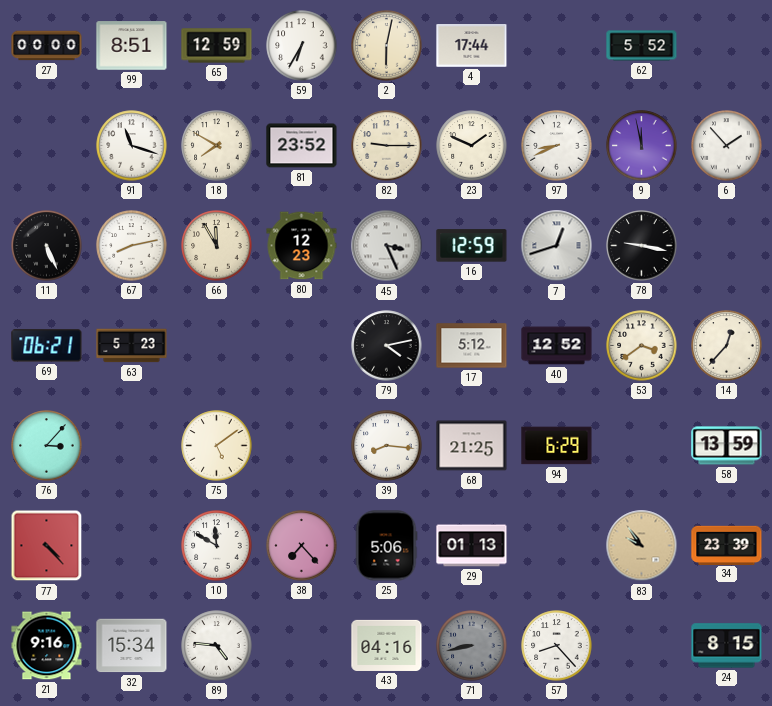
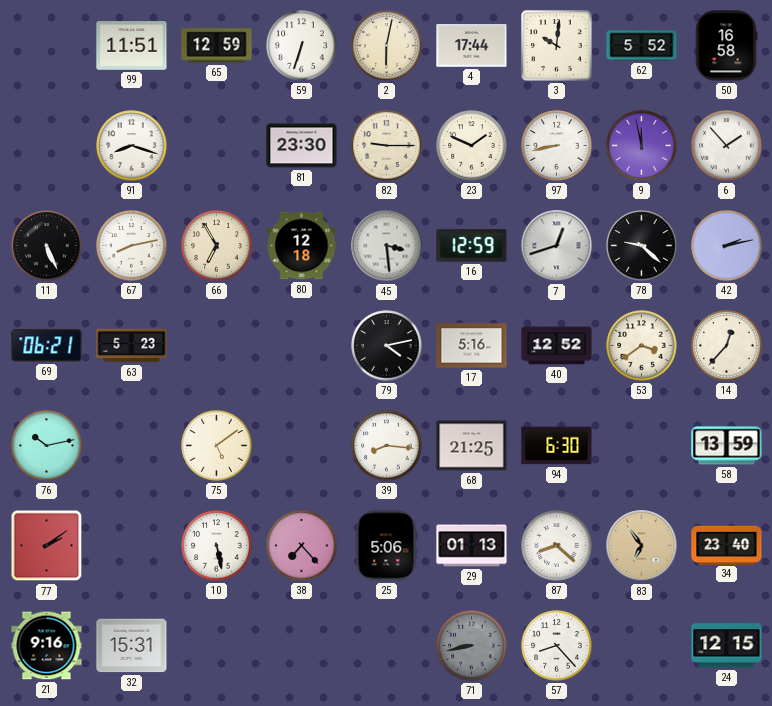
27: 00:00 -> none (47, 46)
99: 8:51 -> 11:51 (132, 46)
59: 6:35 -> 6:33 (302, 46)
3: none -> 10:01 (557, 46)
50: none -> 16:58 (726, 46)
91: 11:18 -> 8:18 (132, 146)
18: 7:50 -> none (217, 146)
81: 23:52 -> 23:30 (302, 146)
97: 8:41 -> 8:43 (557, 146)
66: 11:55 -> 6:55 (217, 246)
80: 12:23 -> 12:18 (302, 246)
45: 3:26 -> 3:29 (387, 246)
78: 9:17 -> 9:22 (642, 246)
42: none -> 2:13 (727, 246)
17: 5:12 -> 5:16 (472, 346)
76: 3:07 -> 10:13 (47, 446)
94: 6:29 -> 6:30 (557, 446)
77: 4:23 -> 2:09 (47, 546)
10: 11:50 -> 5:28 (217, 546)
87: none -> 8:22 (557, 546)
83: 9:54 -> 6:54 (642, 546)
34: 23:39 -> 23:40 (727, 545)
32: 15:34 -> 15:31 (132, 646)
89: 4:46 -> none (217, 646)
43: 04:16 -> none (387, 645)
24: 8:15 -> 12:15 (727, 646)
